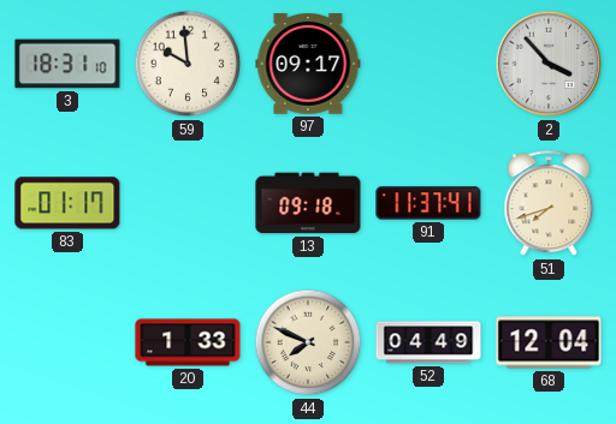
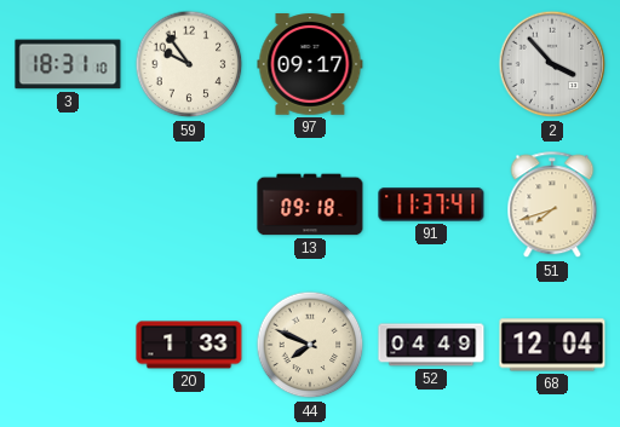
59: 9:59 -> 9:54 (189, 64)
83: 01:17 -> none (67, 203)
